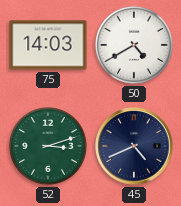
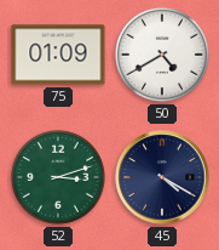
75: 14:03 -> 01:09 (58, 55)
45: 4:41 -> 4:20 (162, 177)
